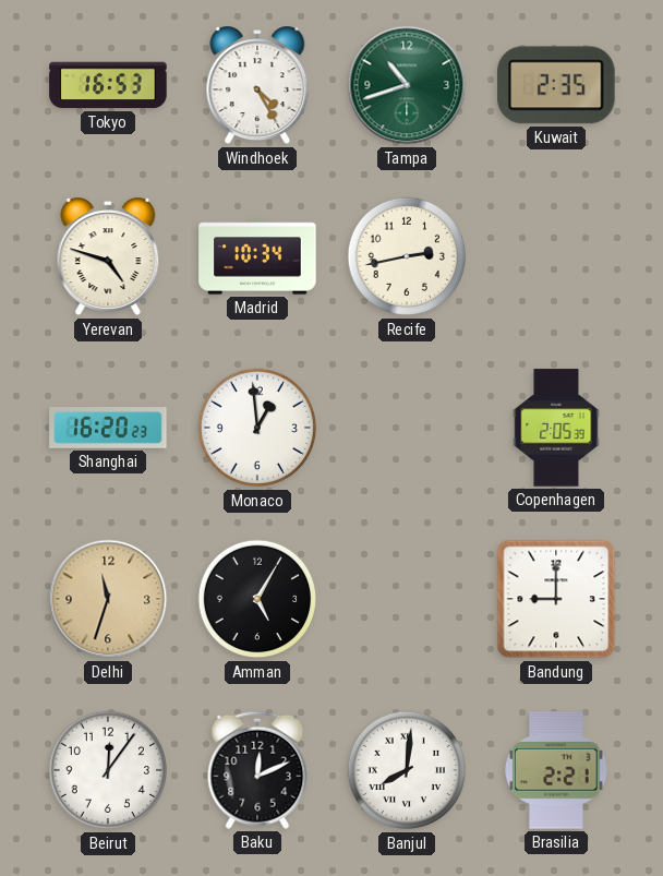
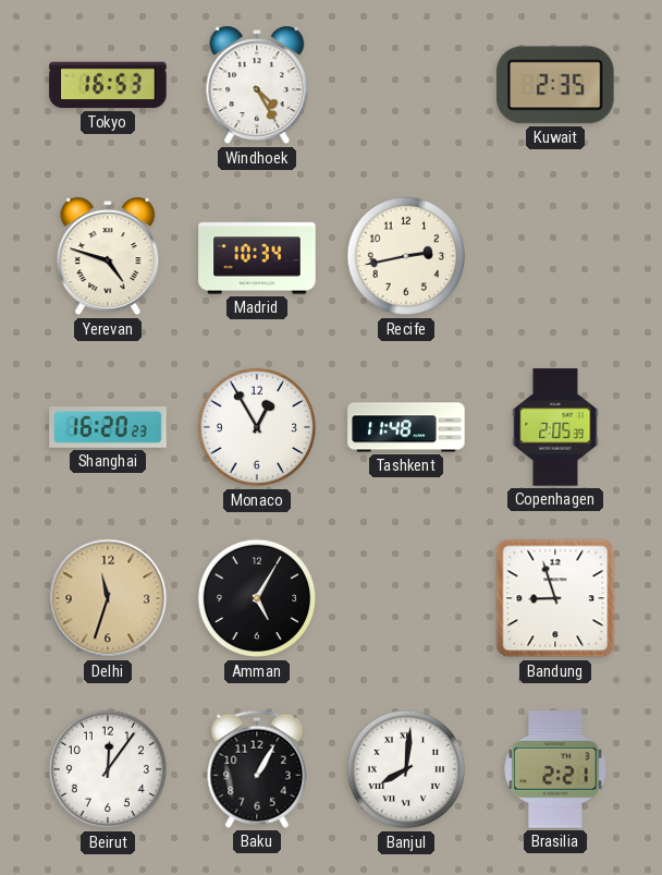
Tampa: 10:42 -> none (407, 85)
Monaco: 12:59 -> 12:55 (257, 427)
Tashkent: none -> 11:48 (406, 427)
Bandung: 9:00 -> 8:57 (555, 598)
Baku: 12:11 -> 1:05 (257, 769)
